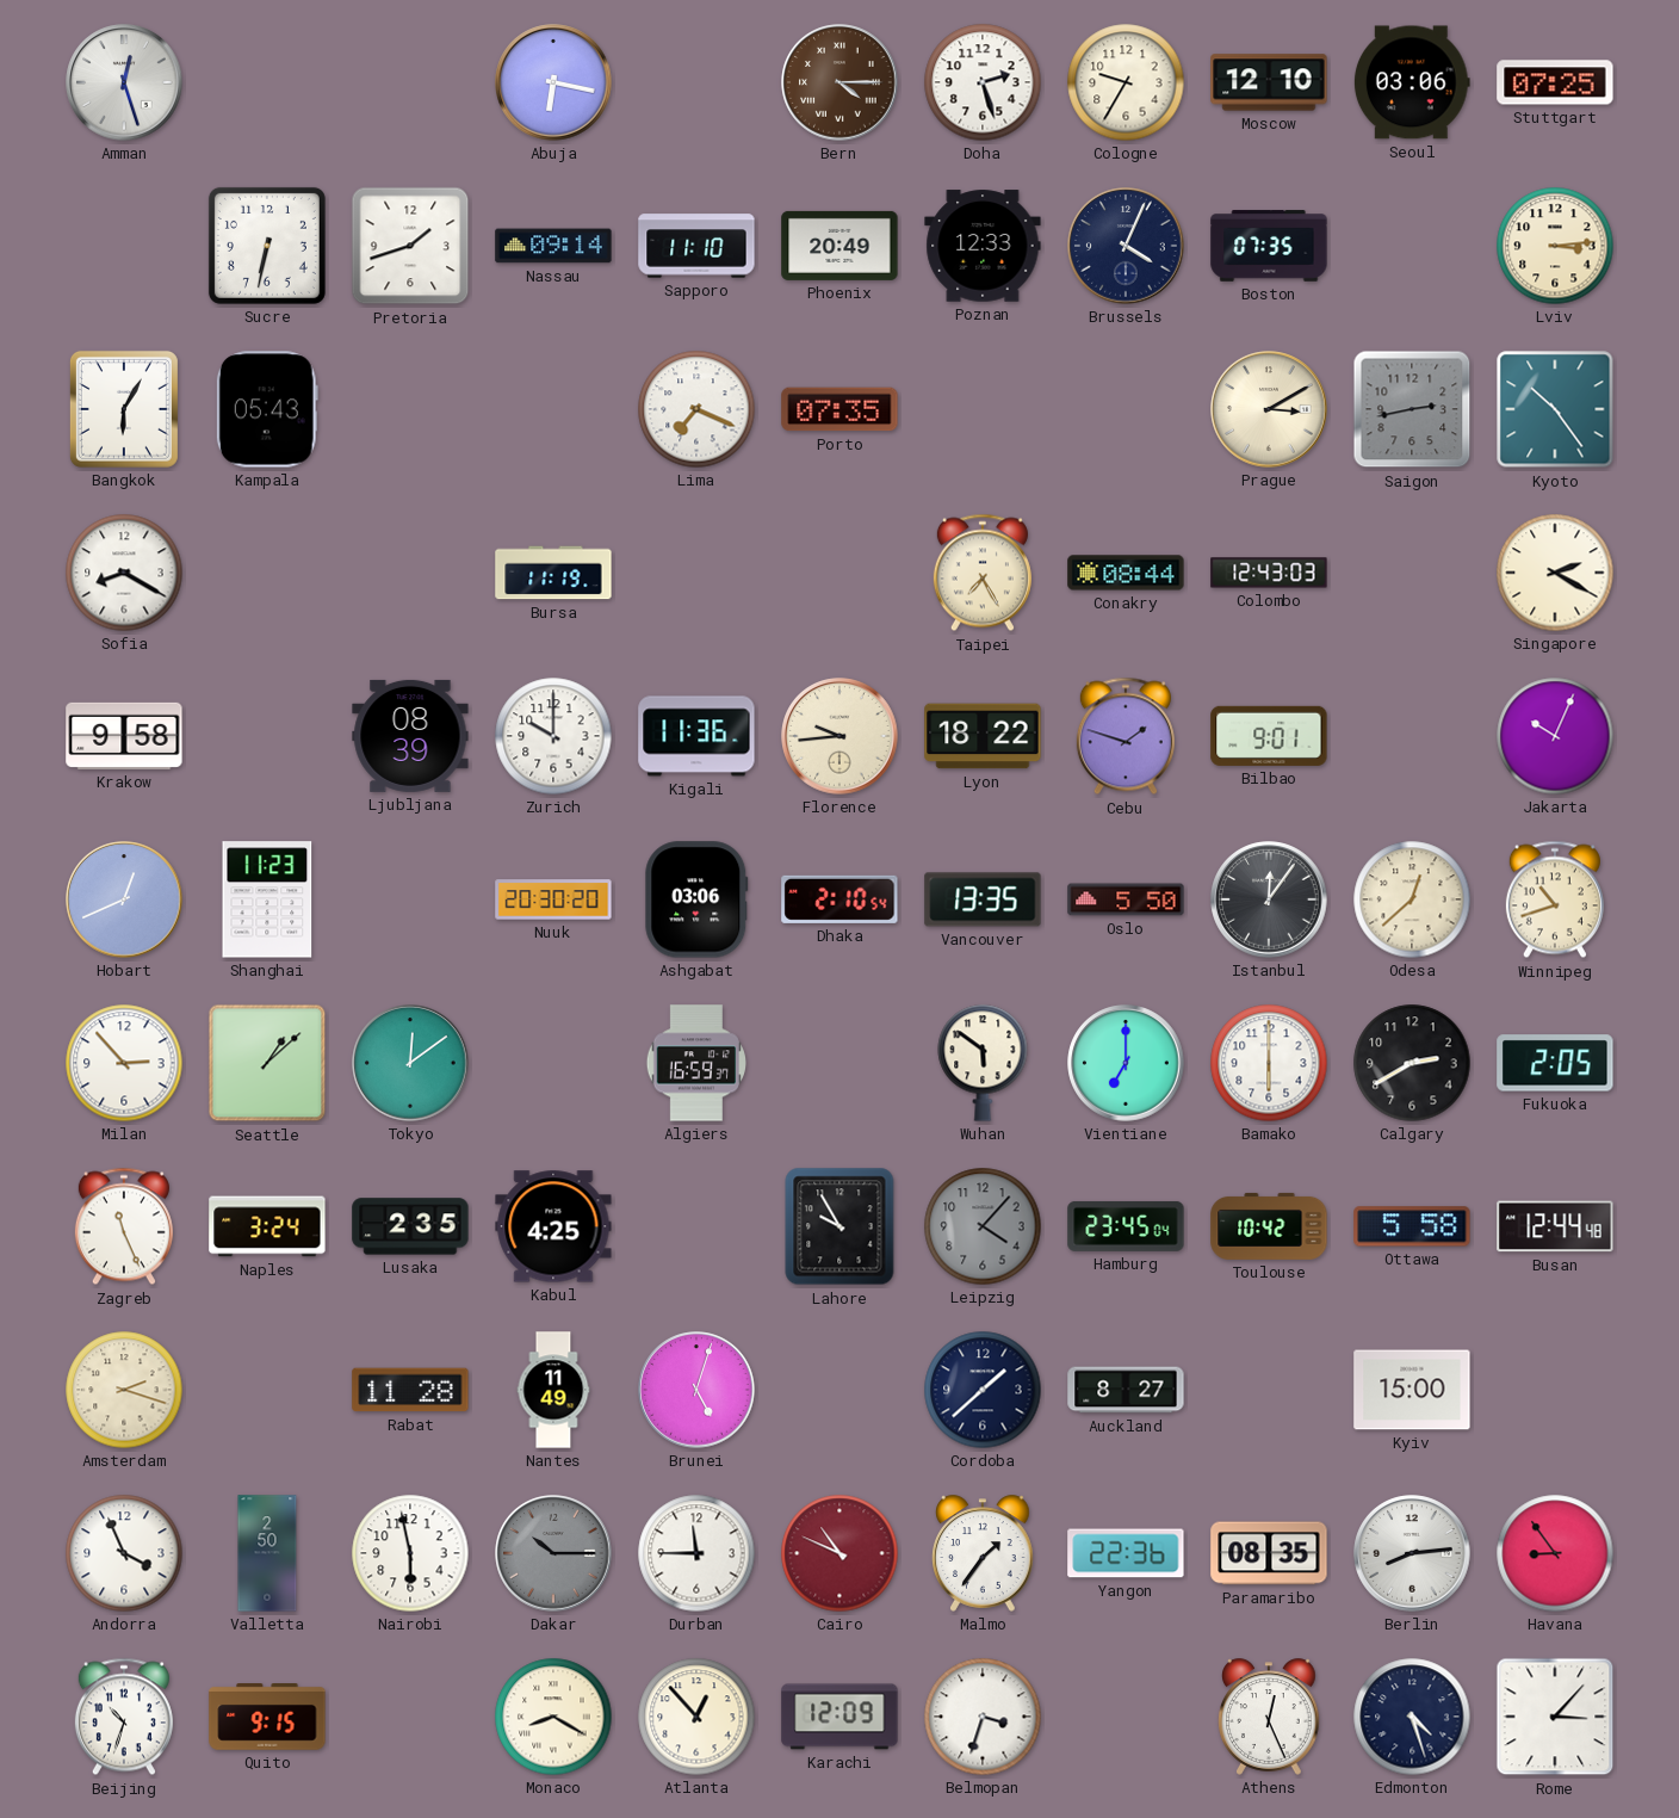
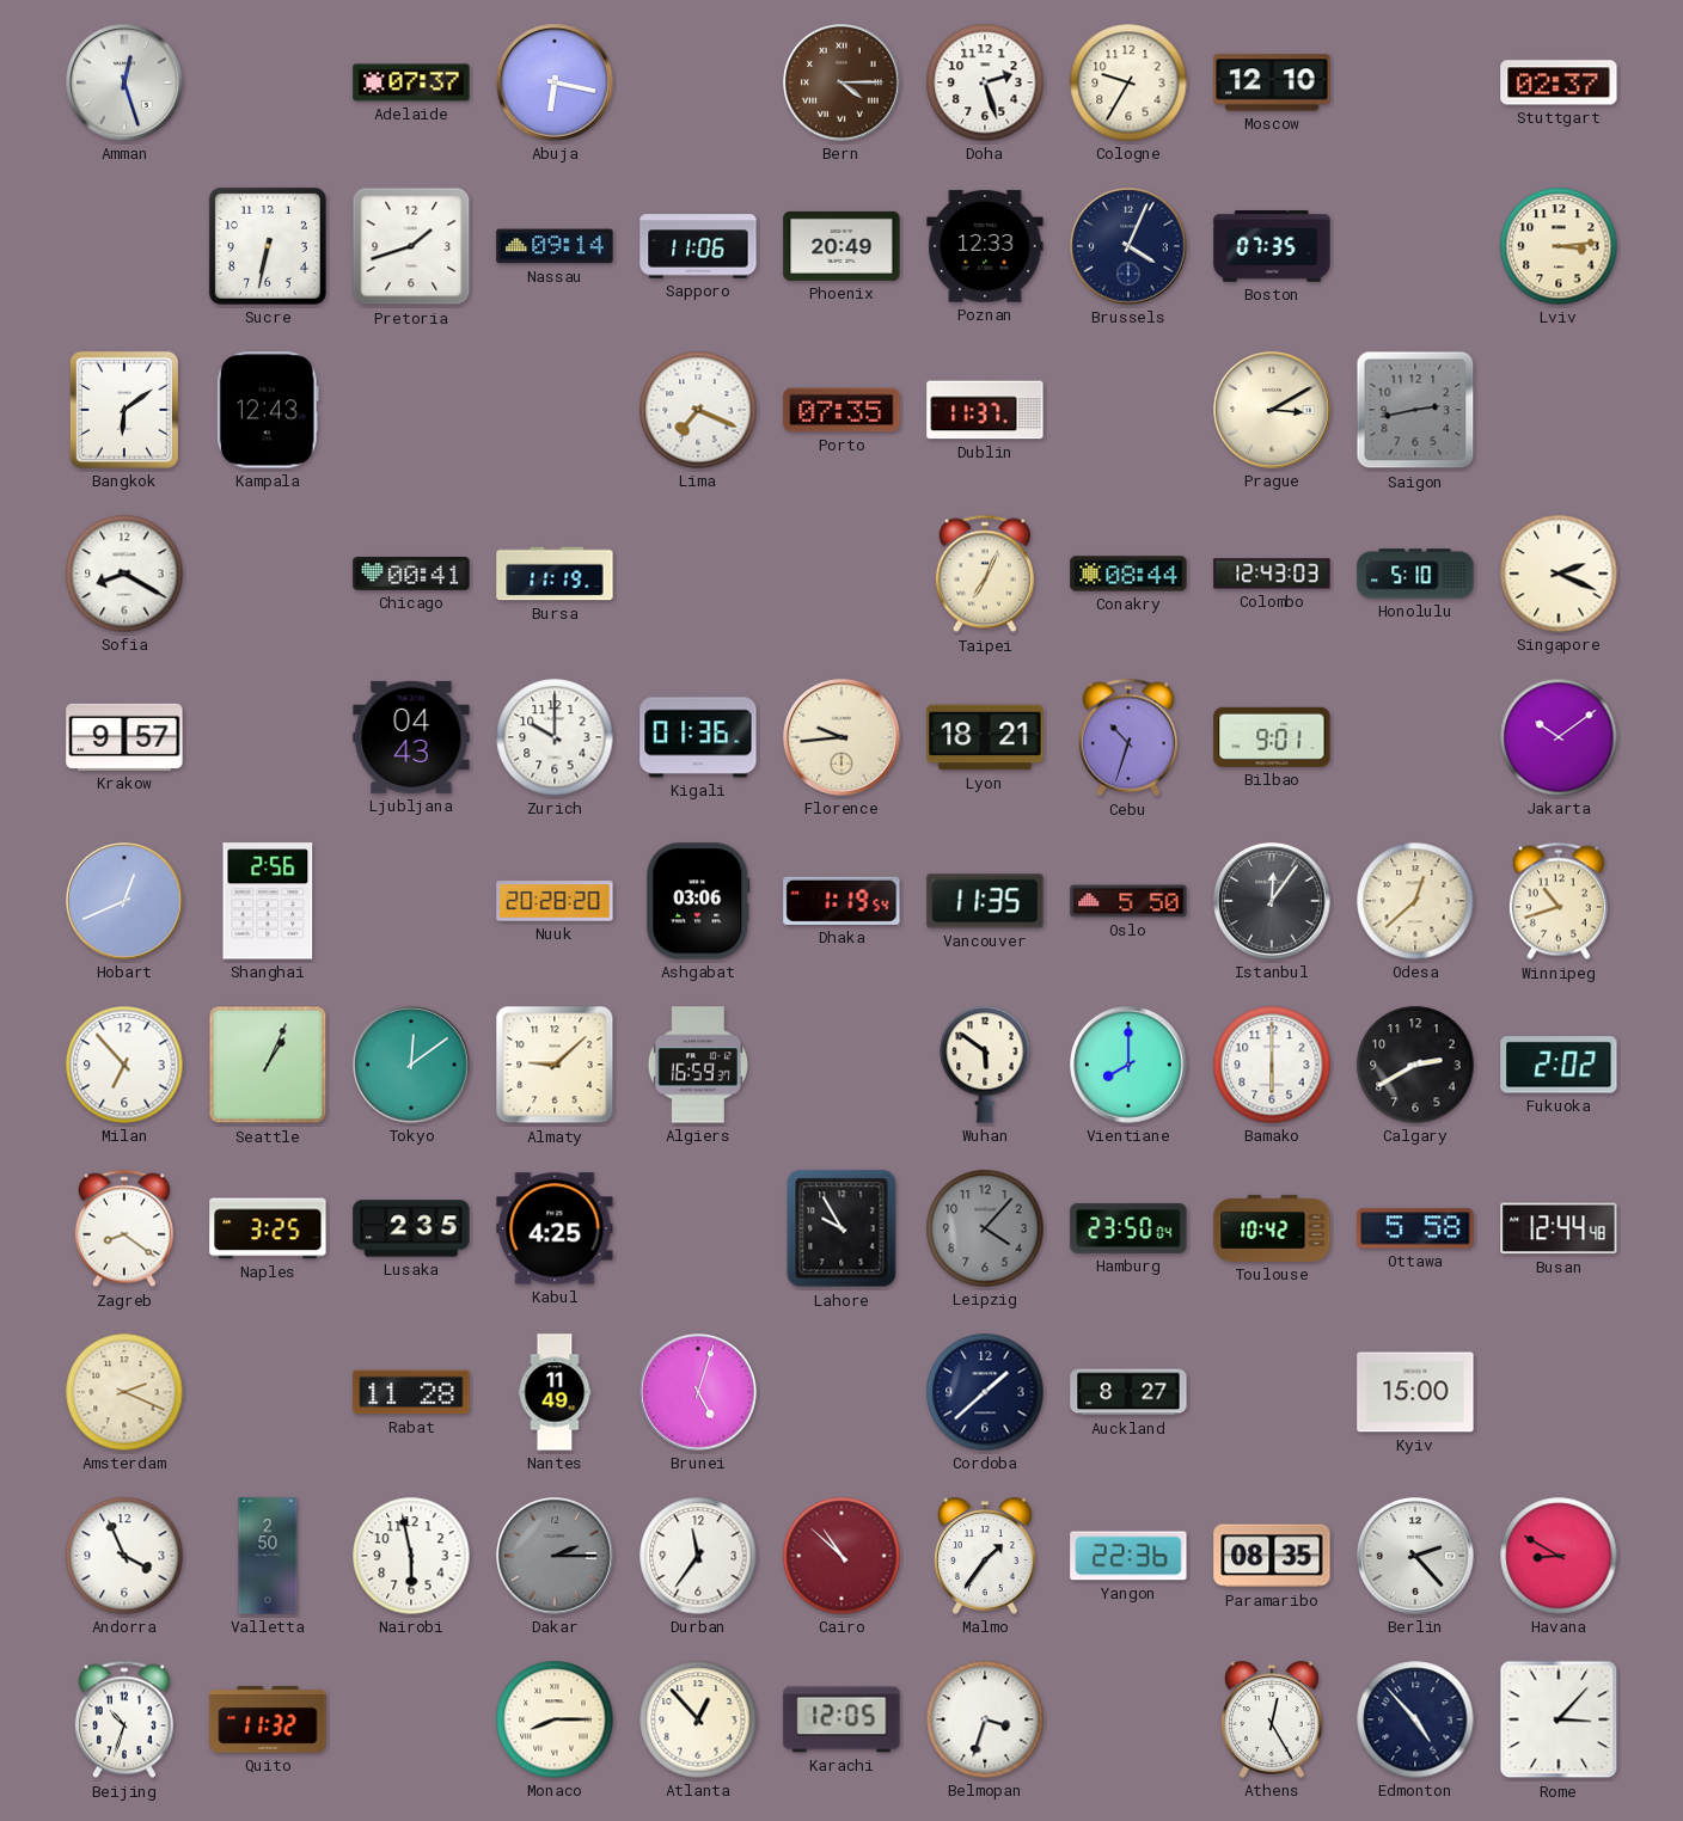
Adelaide: none -> 07:37 (411, 82)
Seoul: 03:06 -> none (1412, 82)
Stuttgart: 07:25 -> 02:37 (1559, 82)
Sapporo: 11:10 -> 11:06 (698, 246)
Bangkok: 6:05 -> 6:09 (124, 410)
Kampala: 05:43 -> 12:43 (268, 410)
Dublin: none -> 11:37 (985, 410)
Kyoto: 10:24 -> none (1555, 409)
Chicago: none -> 00:41 (411, 574)
Taipei: 7:25 -> 7:04 (985, 574)
Honolulu: none -> 5:10 (1415, 574)
Singapore: 2:20 -> 2:19 (1559, 574)
Krakow: 9:58 -> 9:57 (124, 737)
Ljubljana: 08:39 -> 04:43 (411, 737)
Kigali: 11:36 -> 01:36 (698, 737)
Lyon: 18:22 -> 18:21 (985, 737)
Cebu: 1:48 -> 10:33 (1128, 737)
Jakarta: 10:04 -> 10:09 (1559, 737)
Shanghai: 11:23 -> 2:56 (268, 901)
Nuuk: 20:30 -> 20:28 (555, 901)
Dhaka: 2:10 -> 1:19 (841, 901)
Vancouver: 13:35 -> 11:35 (985, 901)
Milan: 2:53 -> 6:53 (124, 1065)
Seattle: 1:08 -> 1:04 (268, 1065)
Almaty: none -> 9:08 (555, 1065)
Vientiane: 7:00 -> 8:00 (1128, 1065)
Fukuoka: 2:05 -> 2:02 (1559, 1065)
Zagreb: 11:26 -> 8:21 (124, 1228)
Naples: 3:24 -> 3:25 (268, 1228)
Hamburg: 23:45 -> 23:50 (1128, 1228)
Amsterdam: 2:18 -> 2:19 (124, 1392)
Dakar: 10:15 -> 2:15 (555, 1556)
Durban: 11:45 -> 11:36 (698, 1556)
Cairo: 10:49 -> 10:52 (841, 1556)
Berlin: 8:14 -> 2:23 (1415, 1556)
Havana: 8:54 -> 8:50 (1559, 1556)
Quito: 9:15 -> 11:32 (268, 1721)
Monaco: 8:20 -> 8:15 (555, 1719)
Karachi: 12:09 -> 12:05 (841, 1719)
Athens: 12:26 -> 12:25 (1272, 1719)
Edmonton: 4:27 -> 4:53 (1415, 1719)
